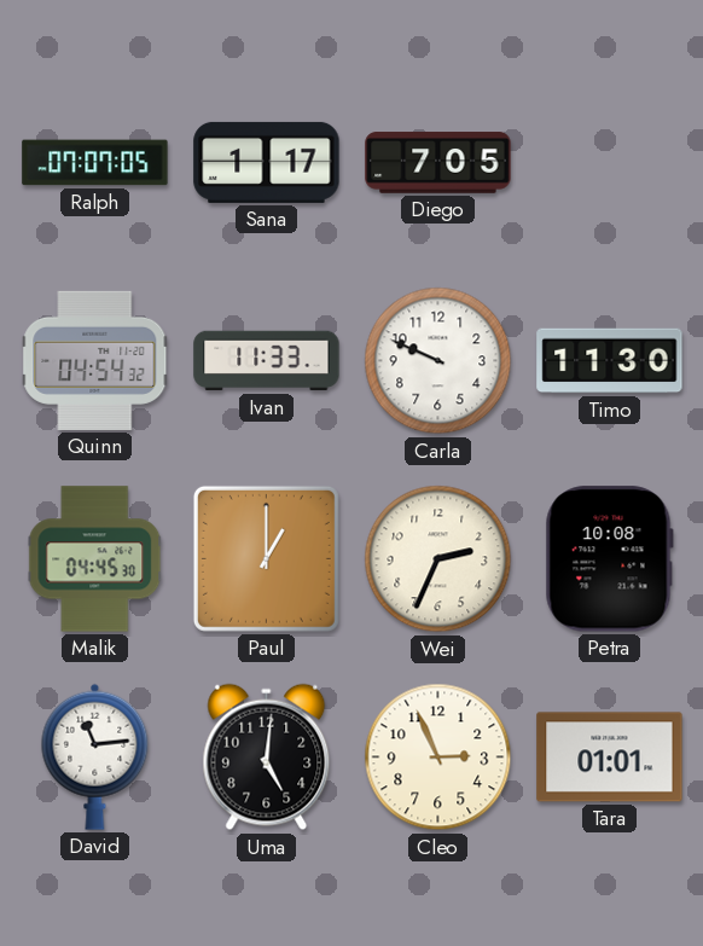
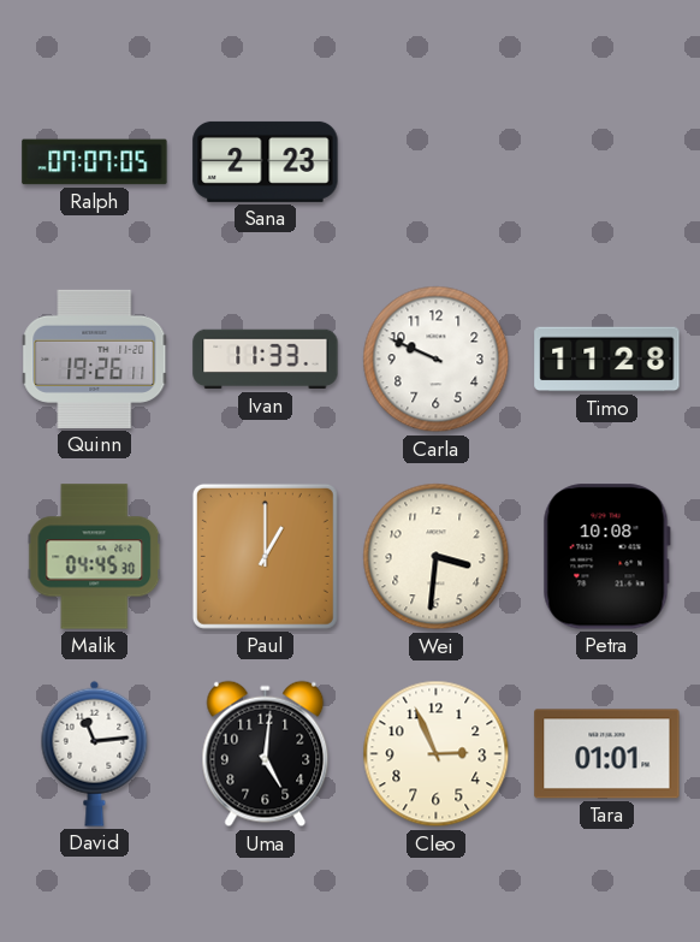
Sana: 1:17 -> 2:23 (266, 161)
Diego: 7:05 -> none (438, 163)
Quinn: 04:54 -> 19:26 (95, 359)
Timo: 11:30 -> 11:28 (607, 360)
Wei: 2:34 -> 3:31 (437, 557)
